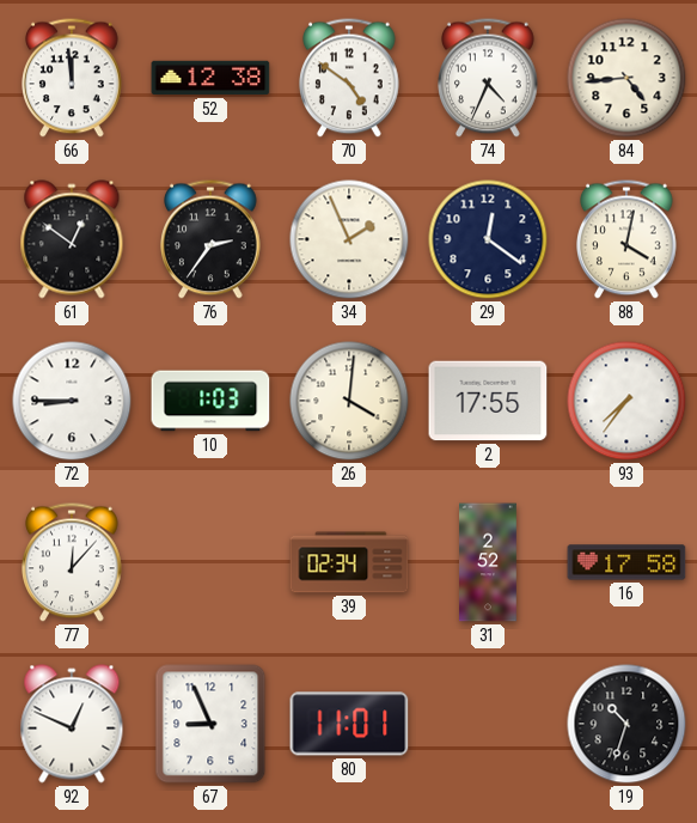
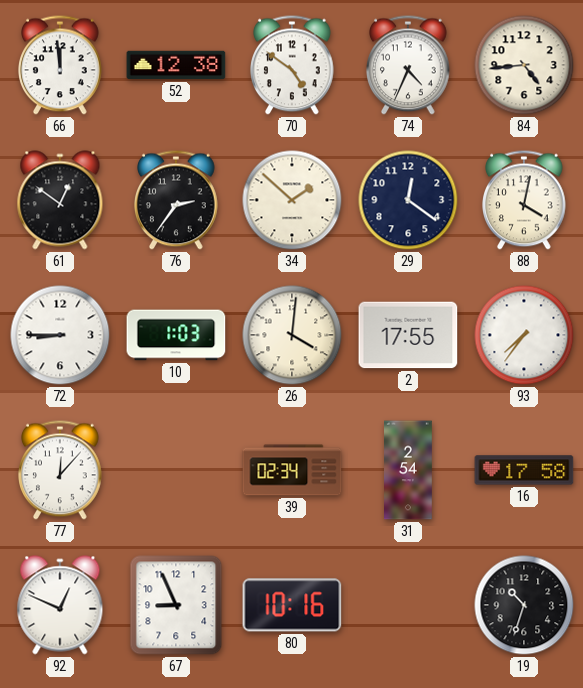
34: 1:56 -> 1:52 (292, 200)
31: 2:52 -> 2:54 (408, 470)
80: 11:01 -> 10:16 (292, 605)
